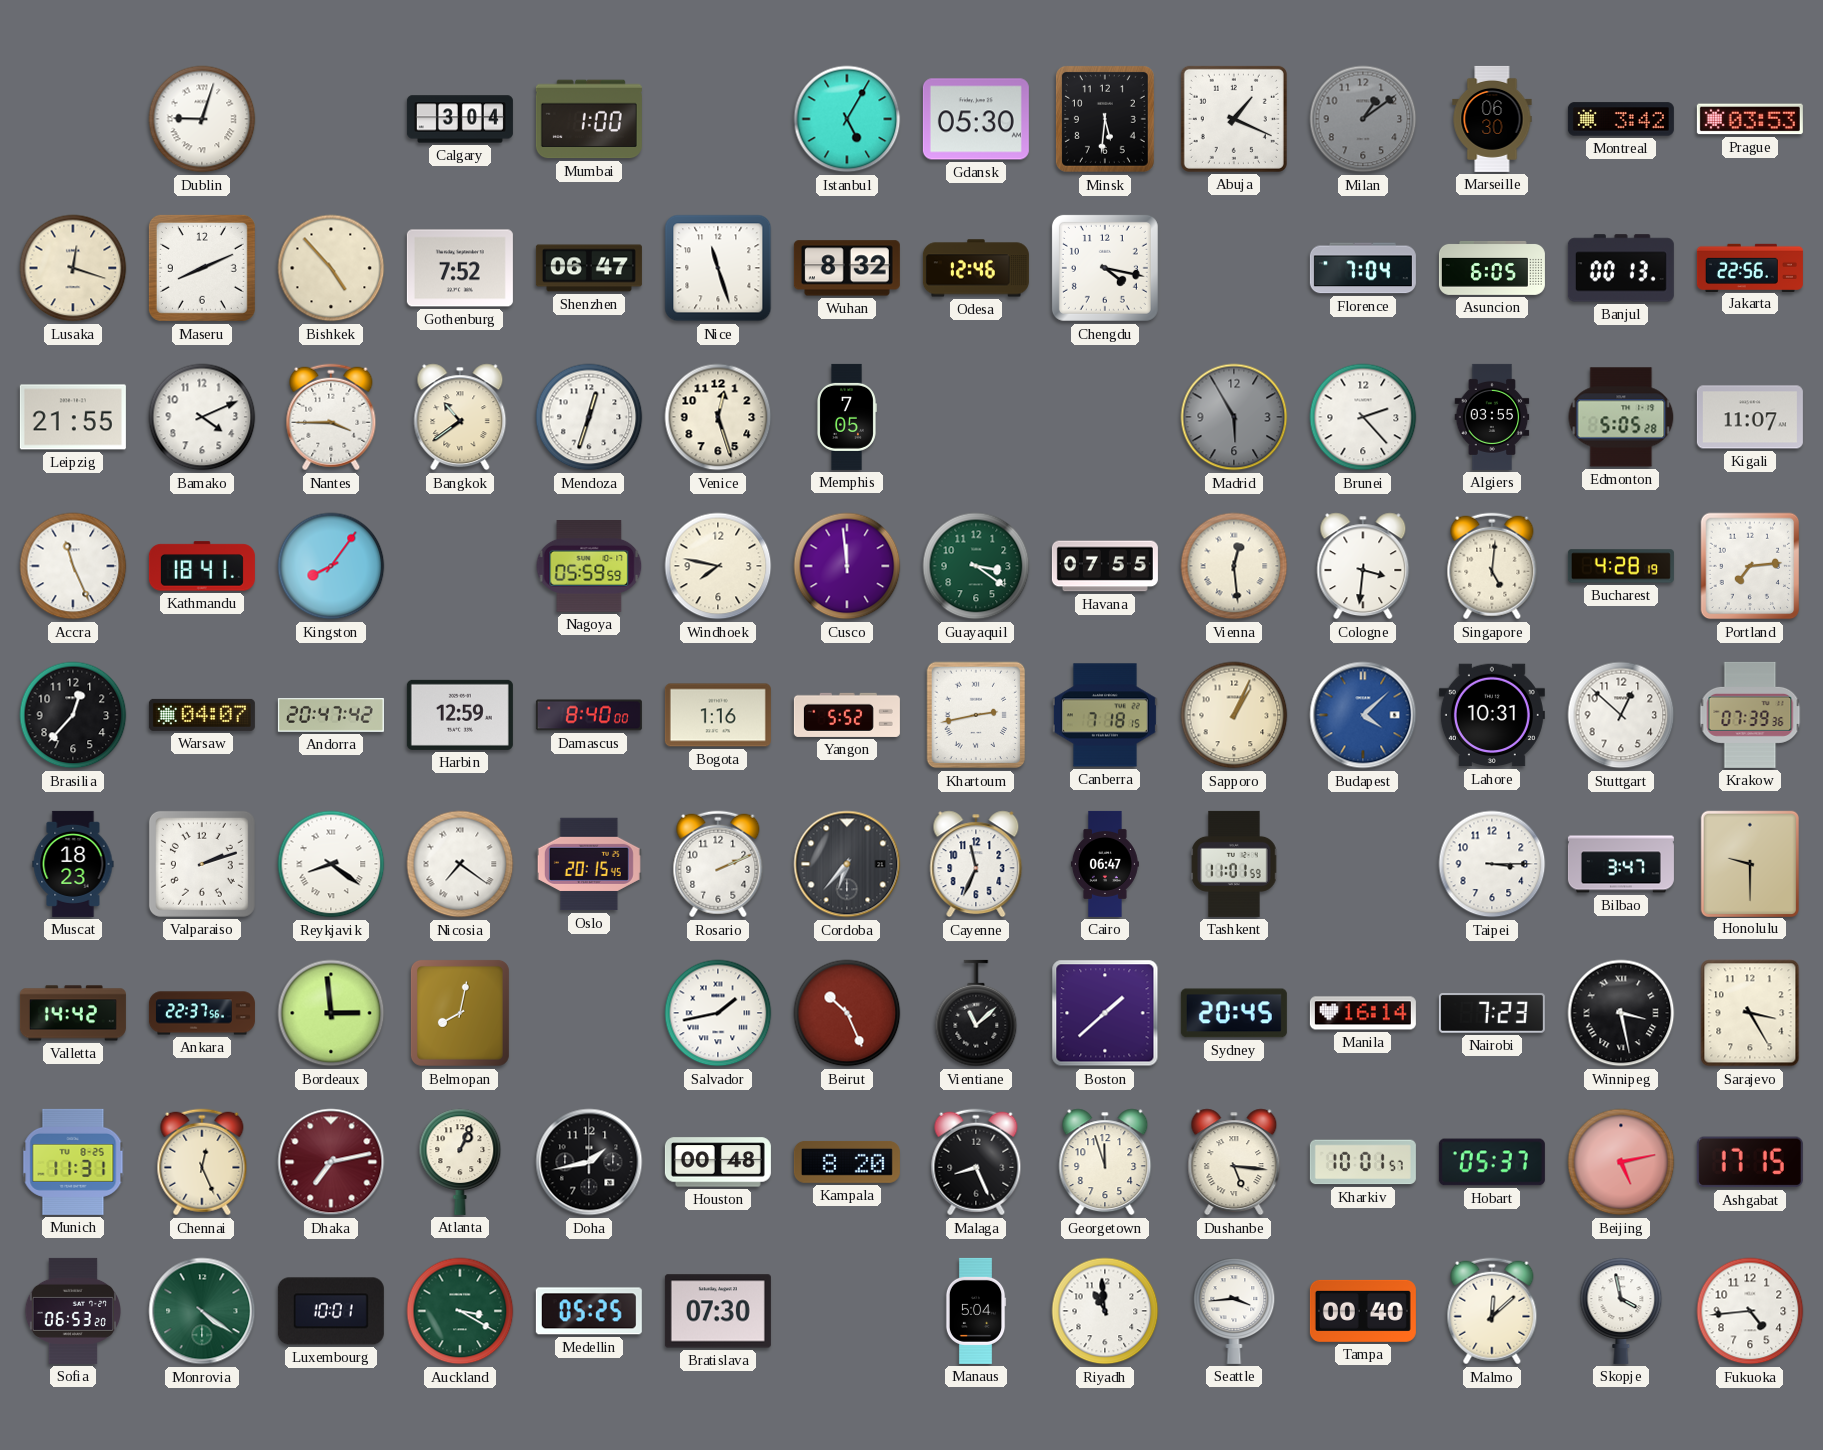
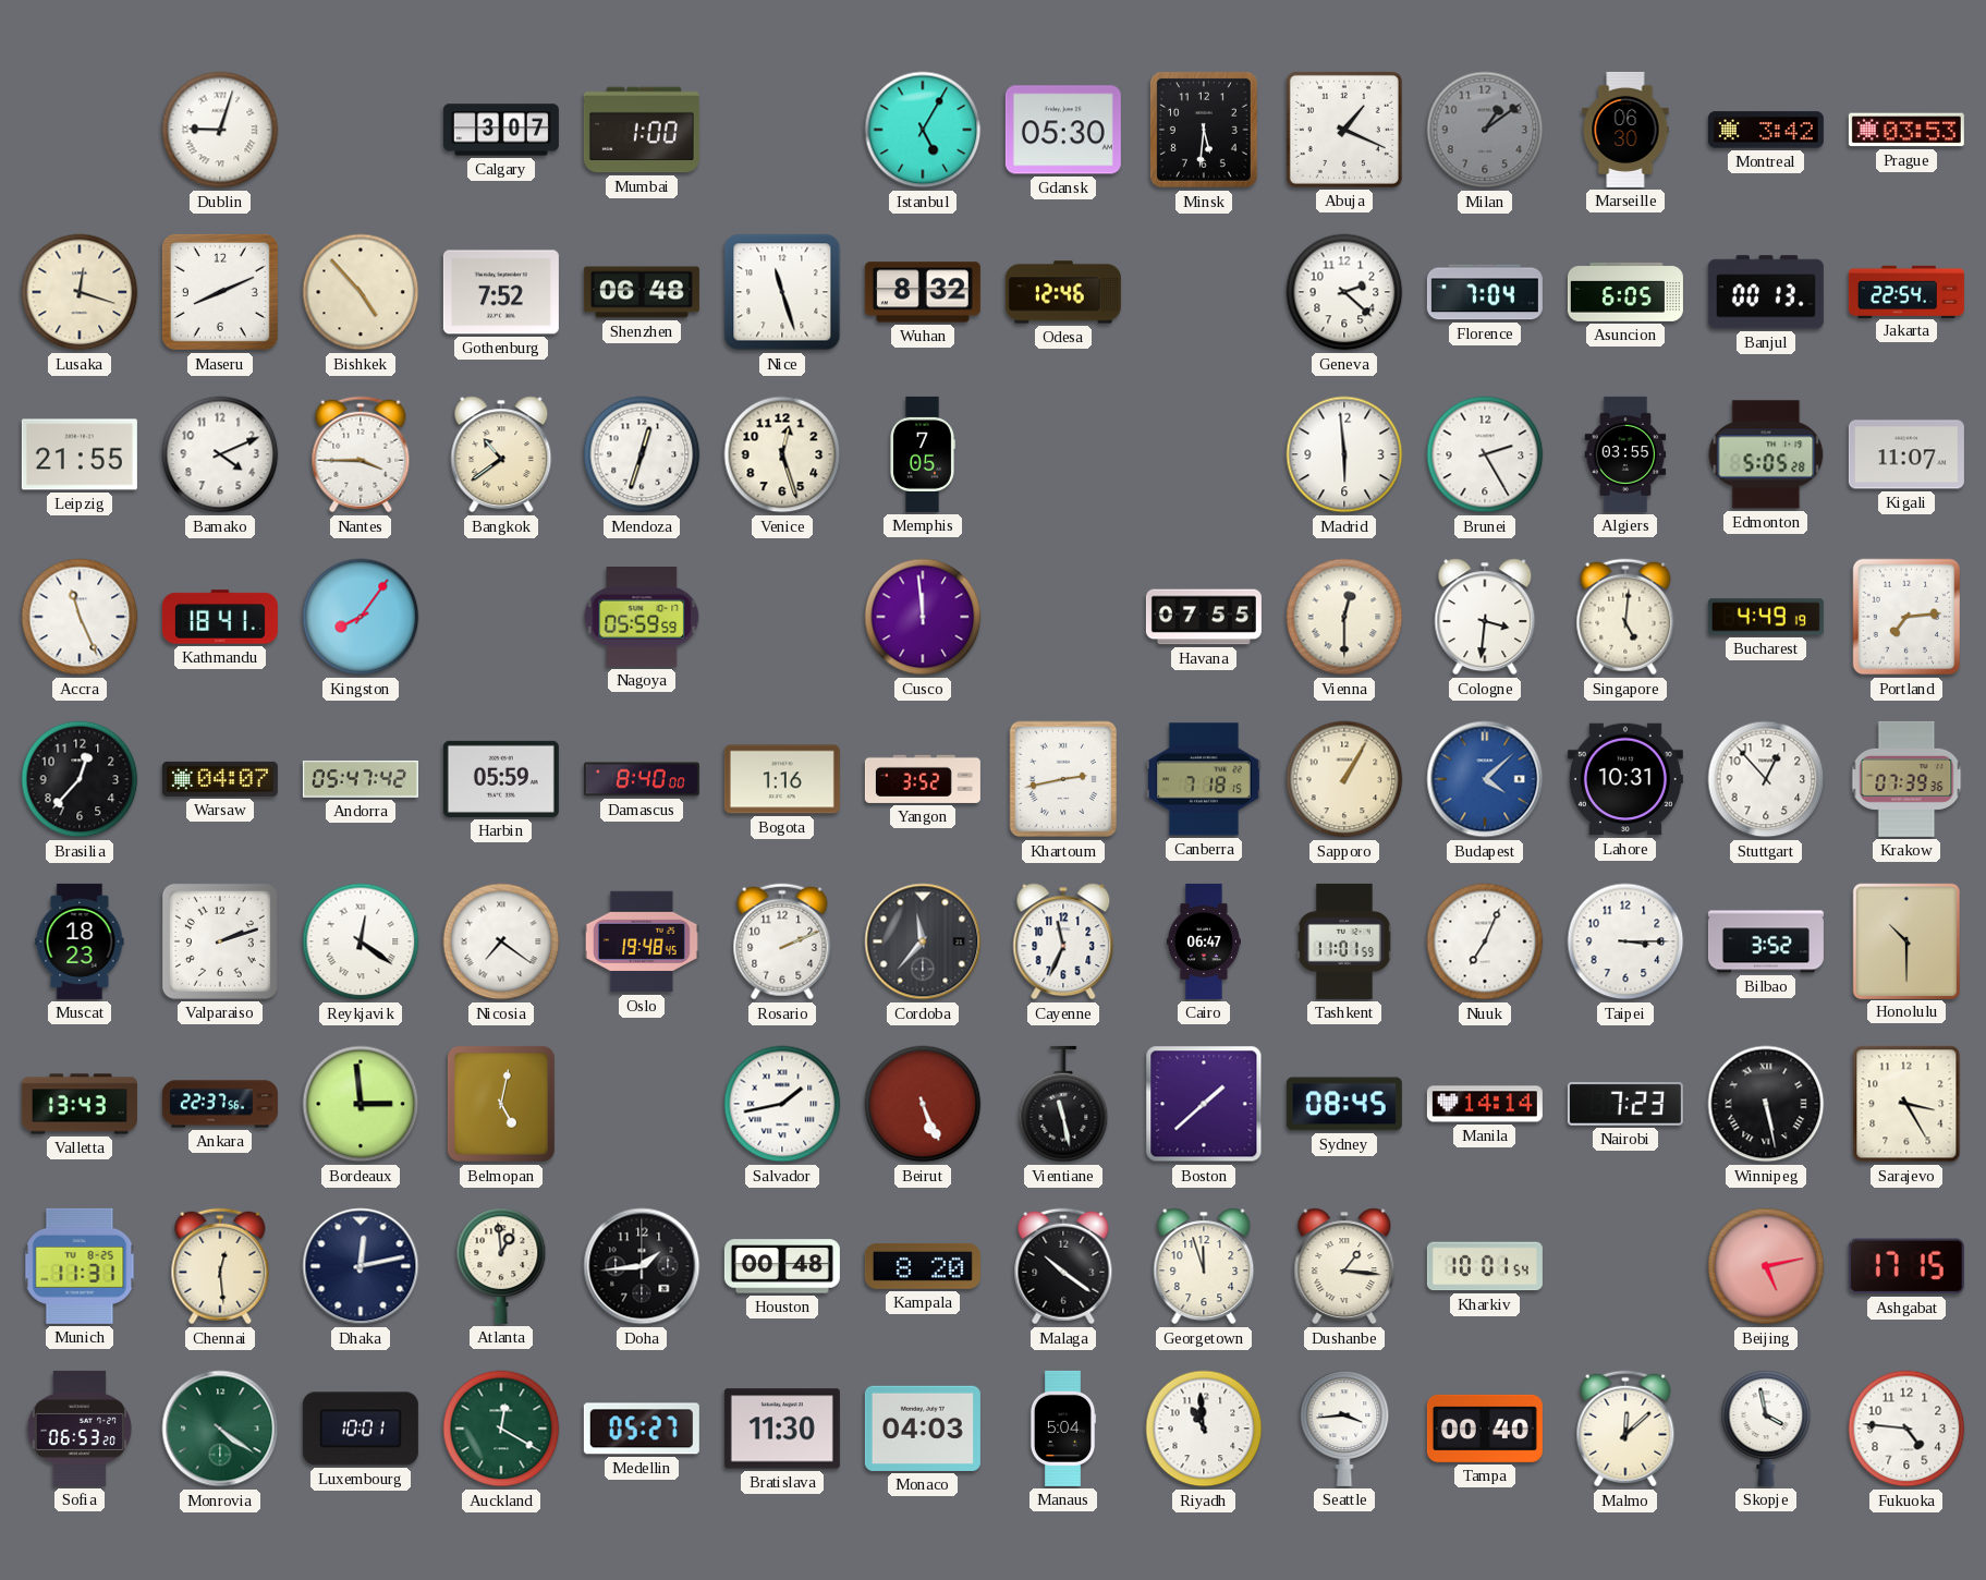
Calgary: 3:04 -> 3:07 (501, 130)
Shenzhen: 06:47 -> 06:48 (642, 292)
Chengdu: 4:17 -> none (1105, 268)
Geneva: none -> 2:22 (1344, 292)
Jakarta: 22:56 -> 22:54 (1906, 291)
Madrid: 5:55 -> 5:59 (1344, 454)
Madrid dial: grey -> white (1344, 454)
Brunei: 2:23 -> 2:25 (1485, 454)
Windhoek: 7:47 -> none (718, 566)
Guayaquil: 3:21 -> none (976, 566)
Vienna: 12:29 -> 12:30 (1344, 617)
Bucharest: 4:28 -> 4:49 (1766, 617)
Andorra: 20:47 -> 05:47 (361, 780)
Harbin: 12:59 -> 05:59 (501, 779)
Yangon: 5:52 -> 3:52 (923, 779)
Sapporo: 1:04 -> 1:05 (1344, 779)
Stuttgart: 12:52 -> 12:53 (1766, 779)
Reykjavik: 8:21 -> 12:21 (361, 941)
Oslo: 20:15 -> 19:48 (642, 941)
Cordoba: 6:37 -> 11:37 (923, 941)
Nuuk: none -> 7:04 (1485, 941)
Bilbao: 3:47 -> 3:52 (1766, 941)
Honolulu: 9:30 -> 10:30 (1905, 940)
Valletta: 14:42 -> 13:43 (80, 1104)
Belmopan: 8:02 -> 5:02 (501, 1104)
Beirut: 10:26 -> 5:26 (923, 1104)
Vientiane: 11:08 -> 11:28 (1063, 1104)
Sydney: 20:45 -> 08:45 (1344, 1104)
Manila: 16:14 -> 14:14 (1485, 1104)
Winnipeg: 3:28 -> 5:28 (1766, 1104)
Chennai: 12:26 -> 12:29 (220, 1266)
Dhaka: 7:13 -> 12:13 (361, 1266)
Dhaka dial: burgundy -> navy (361, 1266)
Atlanta: 1:04 -> 12:59 (501, 1266)
Doha: 1:43 -> 1:44 (642, 1266)
Malaga: 8:26 -> 10:21 (1063, 1266)
Dushanbe: 5:16 -> 1:16 (1344, 1266)
Kharkiv: 10:01:57 -> 10:01:54 (1485, 1266)
Hobart: 05:37 -> none (1492, 1162)
Auckland: 3:20 -> 12:20 (501, 1429)
Medellin: 05:25 -> 05:27 (642, 1429)
Bratislava: 07:30 -> 11:30 (782, 1429)
Monaco: none -> 04:03 (923, 1429)
Fukuoka: 4:44 -> 4:46 (1906, 1429)
